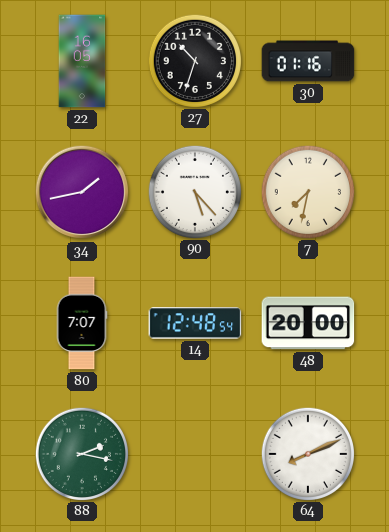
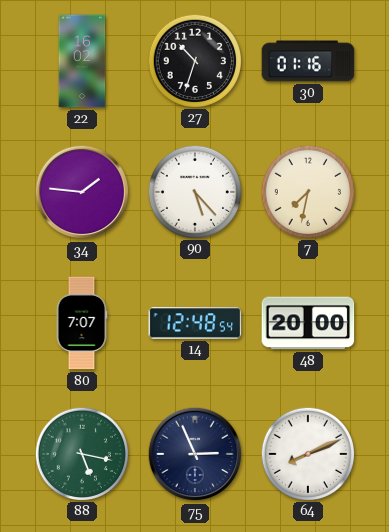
22: 16:05 -> 16:02 (82, 61)
34: 1:43 -> 1:46 (82, 192)
88: 2:17 -> 5:17 (81, 453)
75: none -> 2:56 (195, 454)
